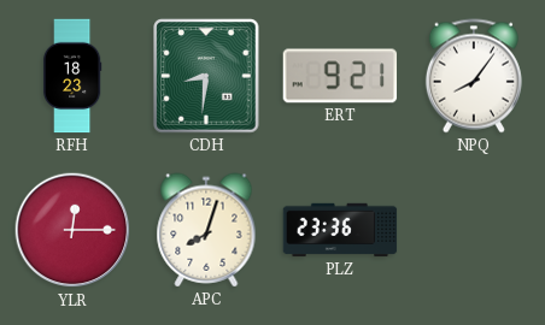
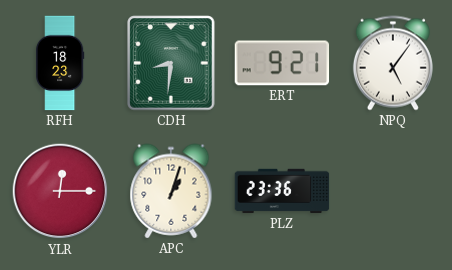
NPQ: 8:06 -> 5:06 (393, 63)
APC: 8:03 -> 1:03 (171, 191)
